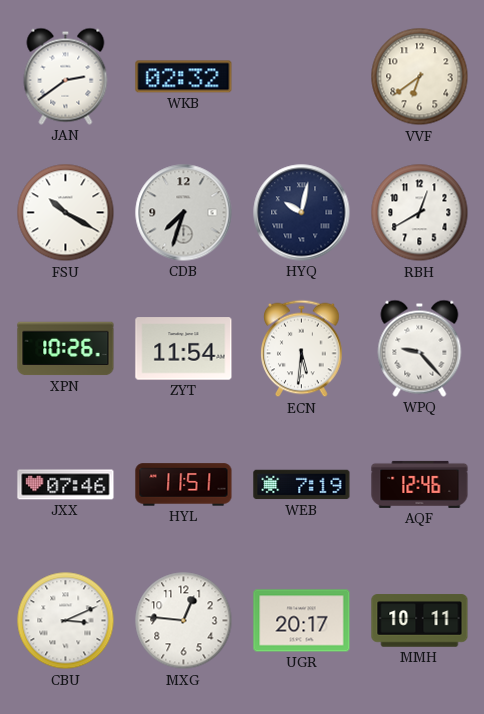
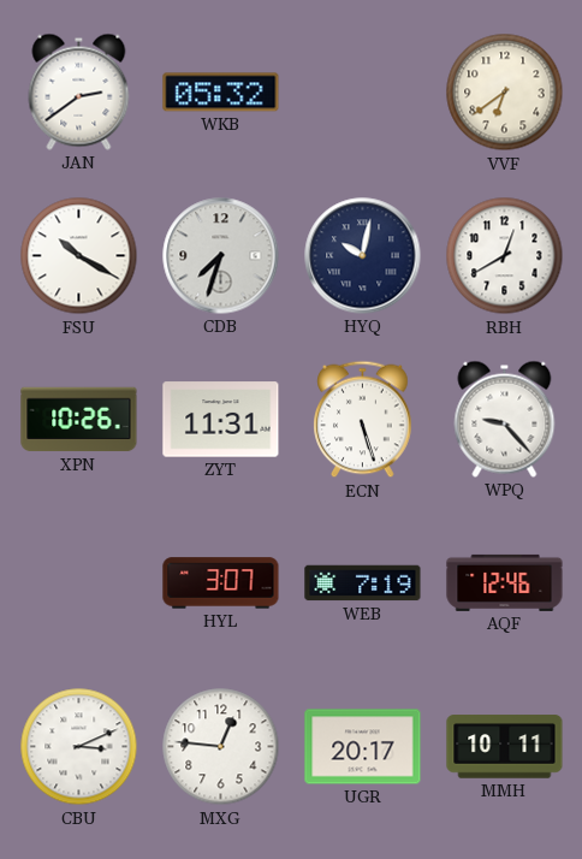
WKB: 02:32 -> 05:32 (221, 93)
ZYT: 11:54 -> 11:31 (221, 420)
ECN: 5:31 -> 5:27 (363, 420)
JXX: 07:46 -> none (66, 485)
HYL: 11:51 -> 3:07 (221, 583)
